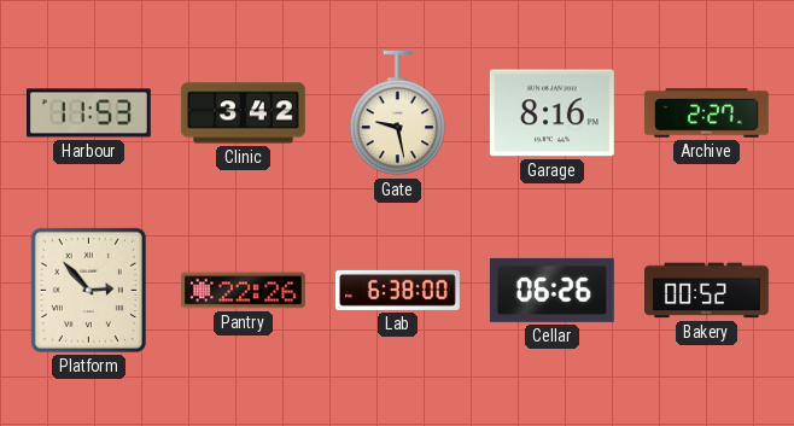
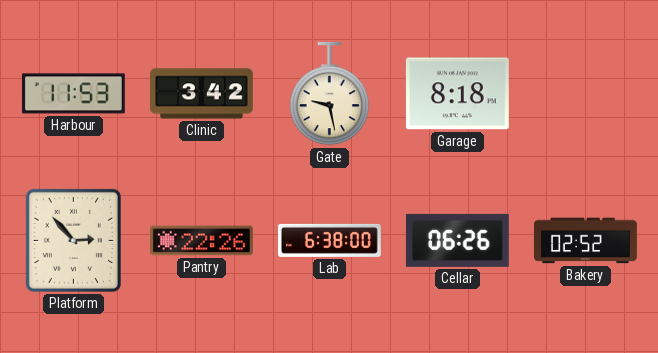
Garage: 8:16 -> 8:18 (457, 94)
Archive: 2:27 -> none (707, 113)
Bakery: 00:52 -> 02:52 (586, 241)
